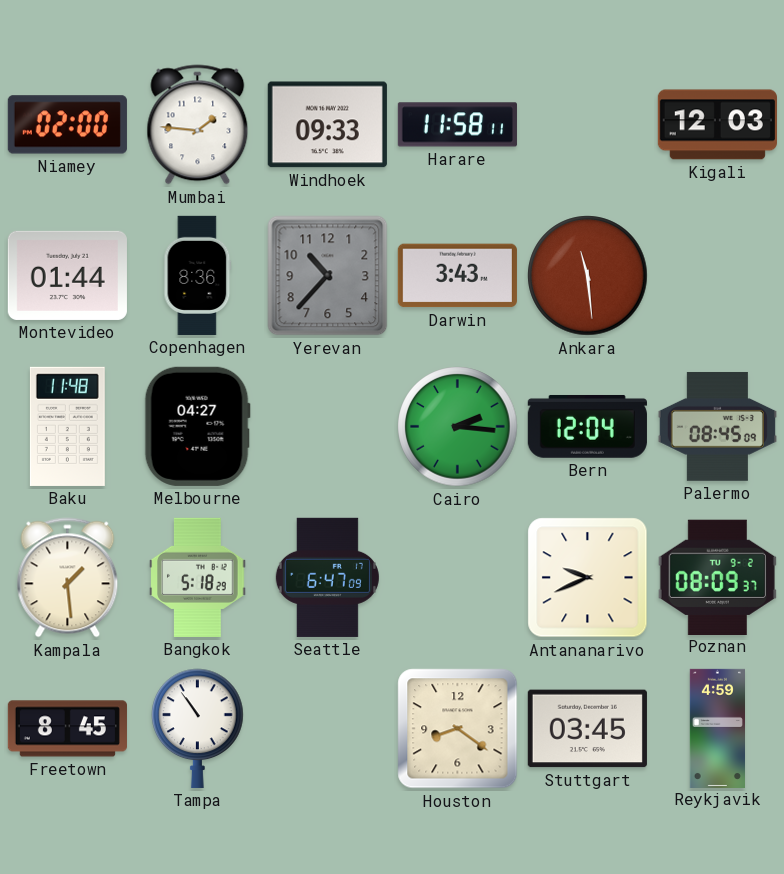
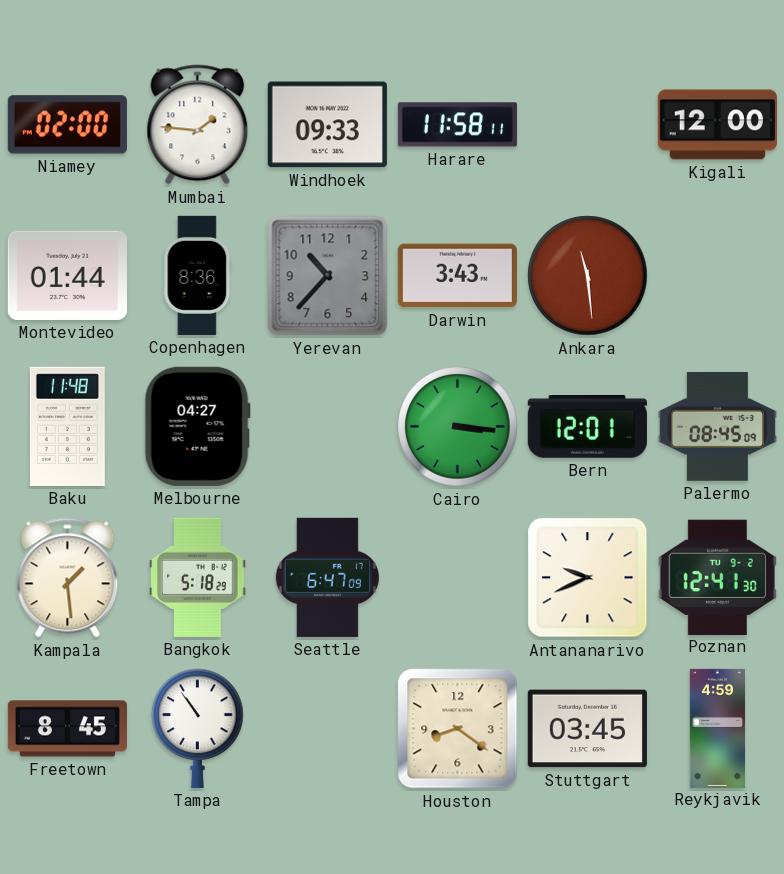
Kigali: 12:03 -> 12:00 (717, 125)
Cairo: 2:16 -> 3:16 (458, 427)
Bern: 12:04 -> 12:01 (587, 426)
Poznan: 08:09 -> 12:41 (717, 577)
